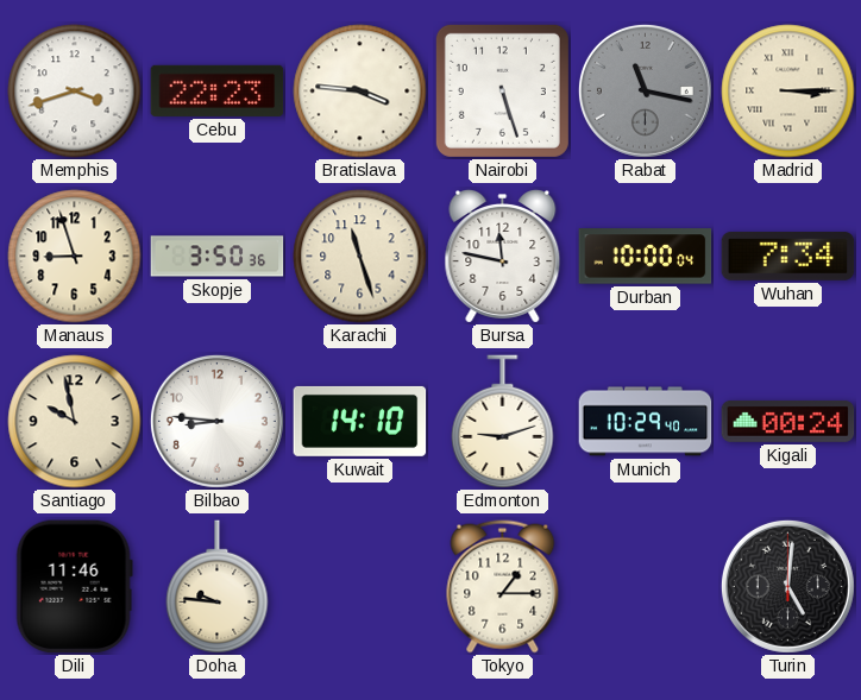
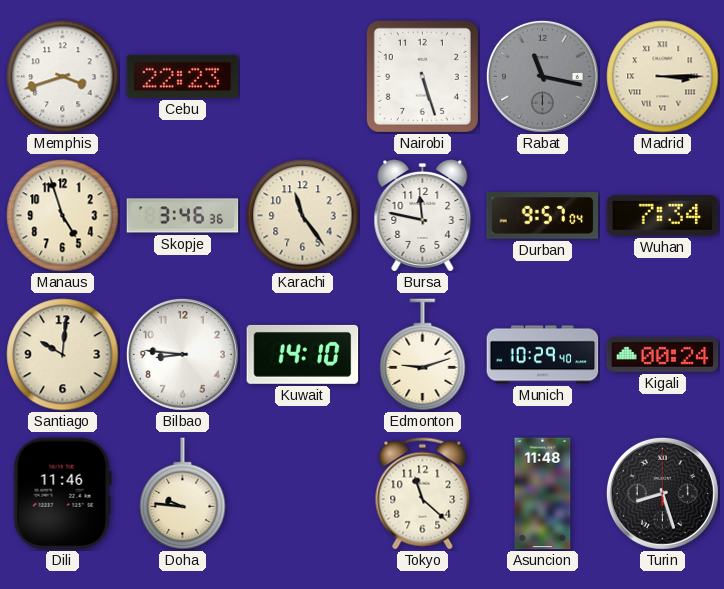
Bratislava: 3:46 -> none (360, 92)
Manaus: 8:57 -> 4:57 (63, 216)
Skopje: 3:50 -> 3:46 (183, 216)
Karachi: 11:27 -> 11:24 (303, 216)
Durban: 10:00 -> 9:57 (543, 216)
Santiago: 9:58 -> 10:01 (63, 355)
Tokyo: 1:15 -> 11:22 (423, 494)
Asuncion: none -> 11:48 (543, 494)
Turin: 5:01 -> 8:27 (662, 493)
